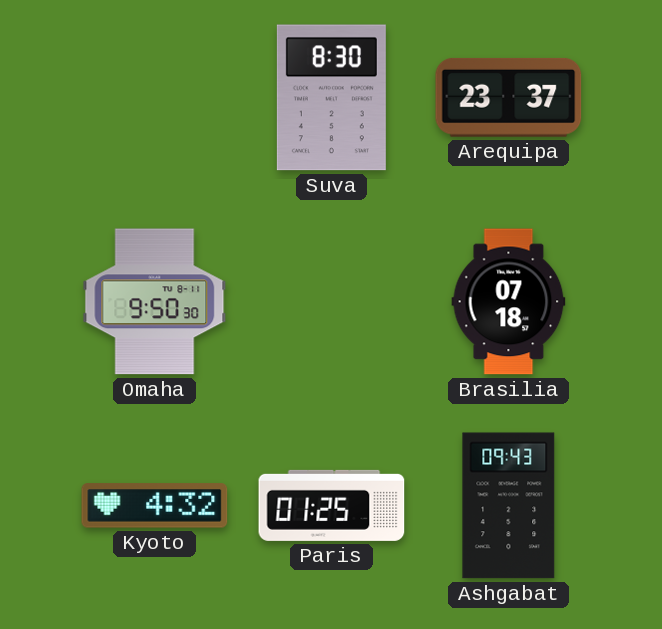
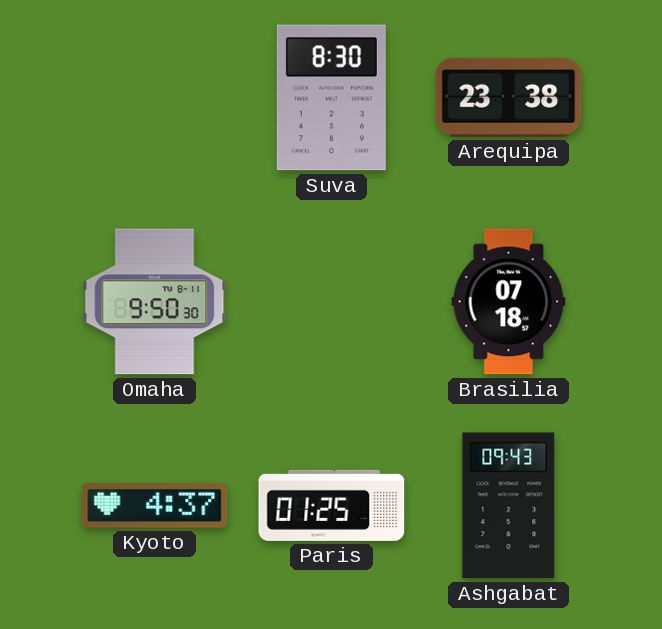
Arequipa: 23:37 -> 23:38 (509, 97)
Kyoto: 4:32 -> 4:37 (155, 506)
